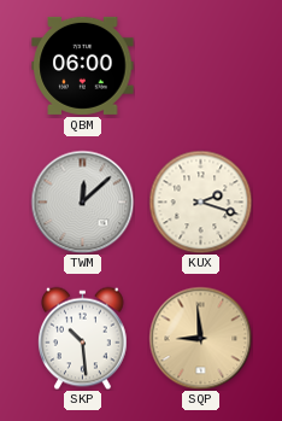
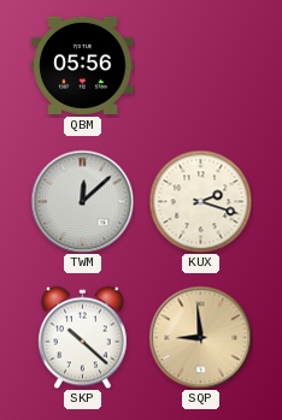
QBM: 06:00 -> 05:56 (83, 65)
SKP: 10:29 -> 10:22 (83, 337)
